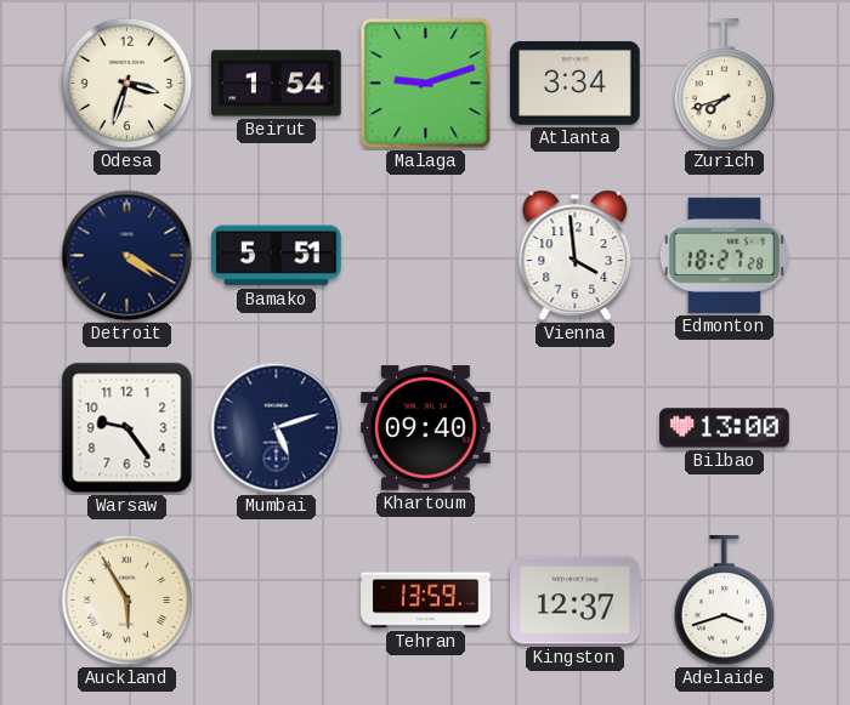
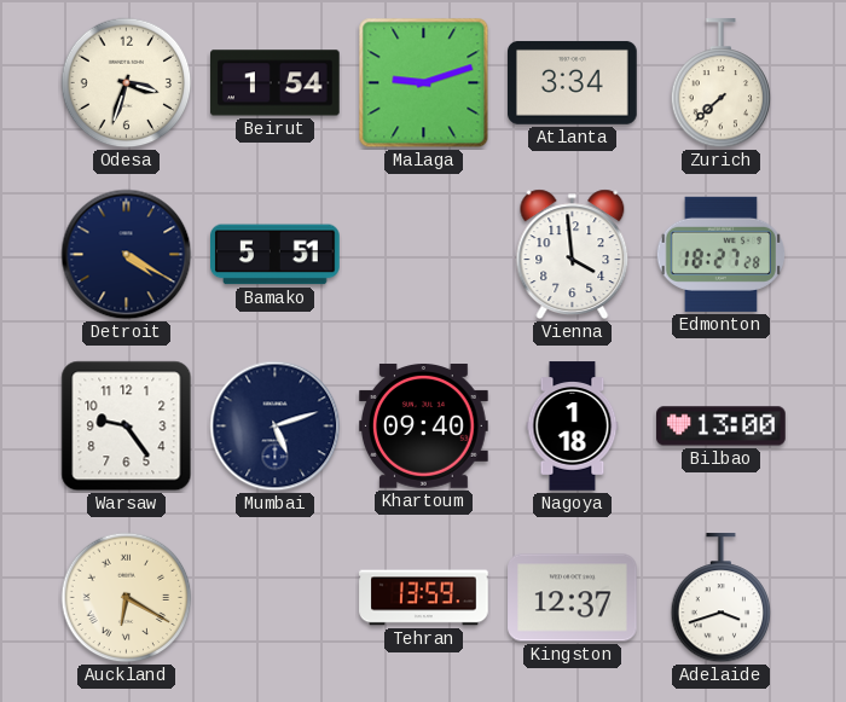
Zurich: 7:42 -> 7:38 (722, 83)
Nagoya: none -> 1:18 (573, 427)
Auckland: 5:55 -> 6:20 (127, 598)
